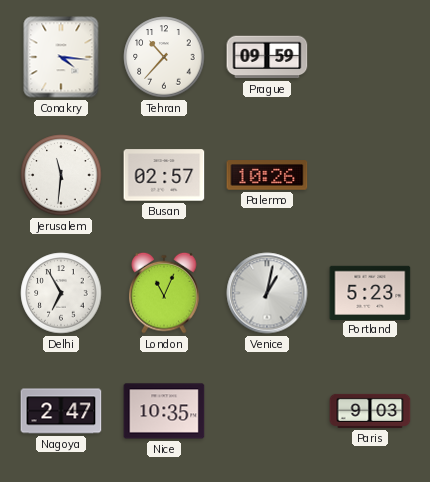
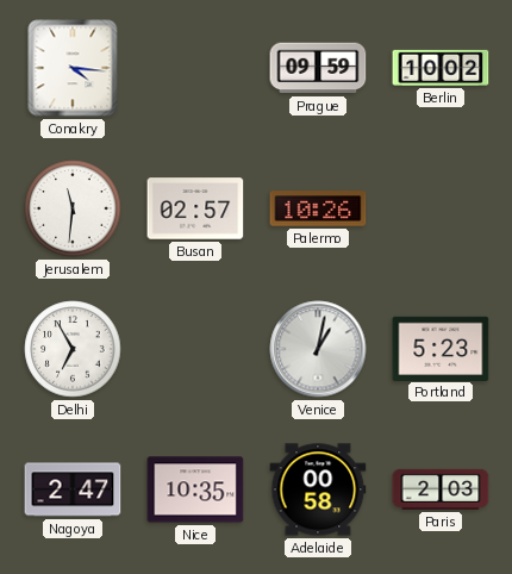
Tehran: 10:37 -> none (164, 57)
Berlin: none -> 10:02 (441, 68)
London: 11:04 -> none (164, 293)
Adelaide: none -> 00:58 (318, 489)
Paris: 9:03 -> 2:03 (441, 489)
